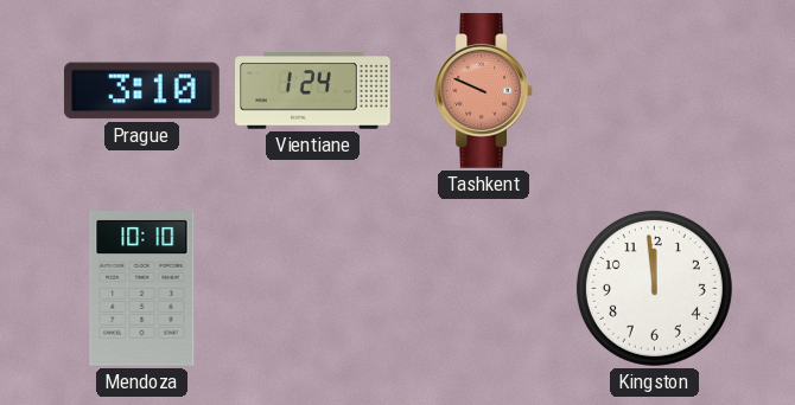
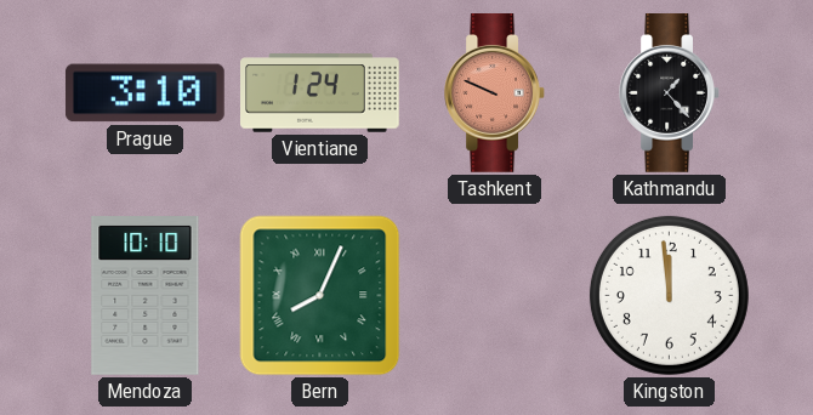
Kathmandu: none -> 1:23 (669, 93)
Bern: none -> 8:04 (320, 296)
